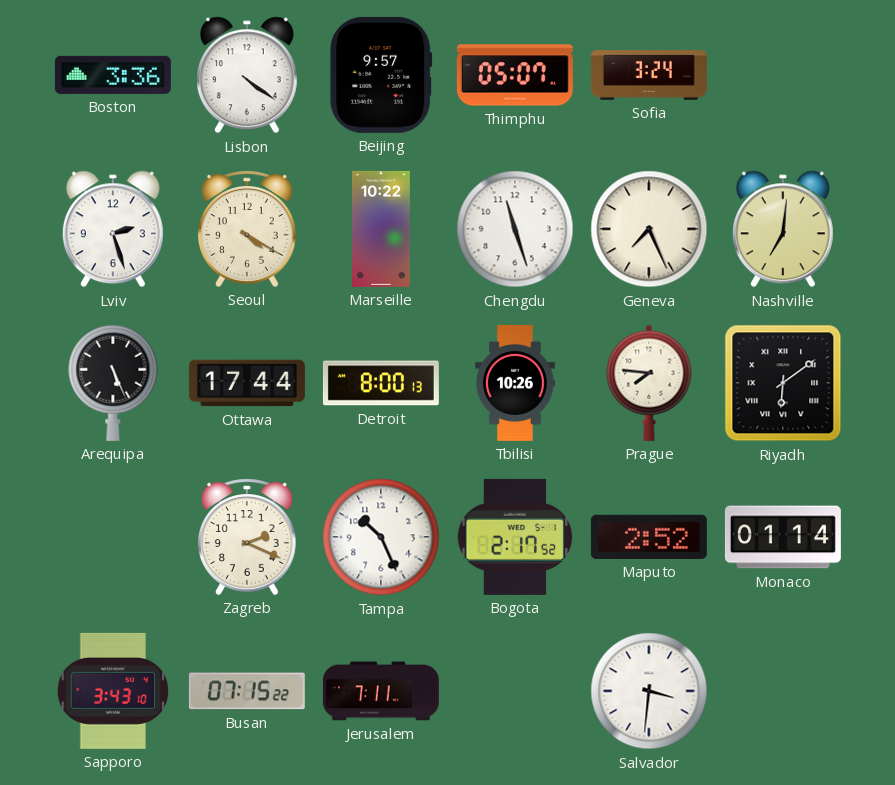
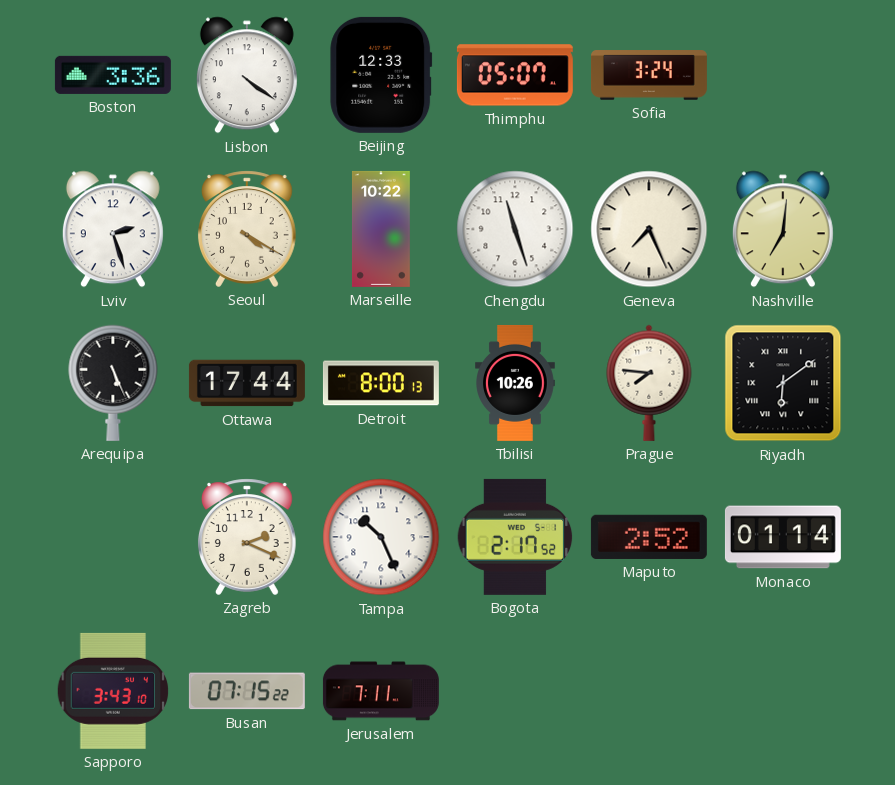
Beijing: 9:57 -> 12:33 (381, 75)
Salvador: 3:31 -> none (649, 691)
